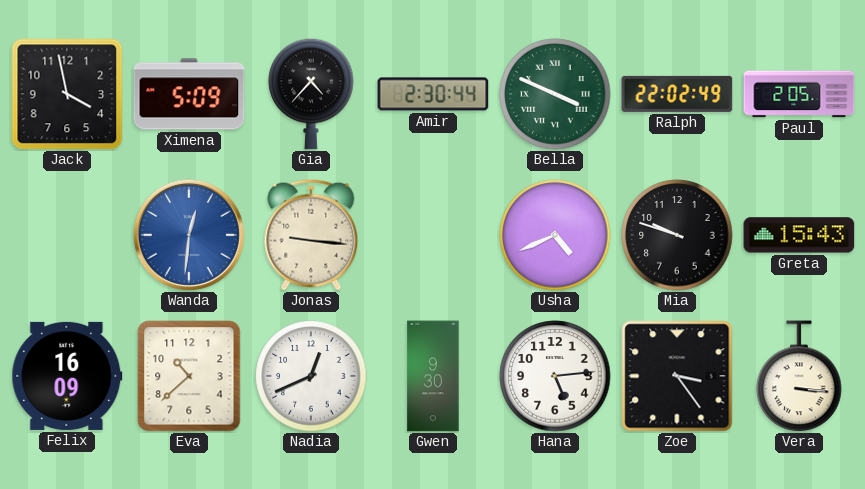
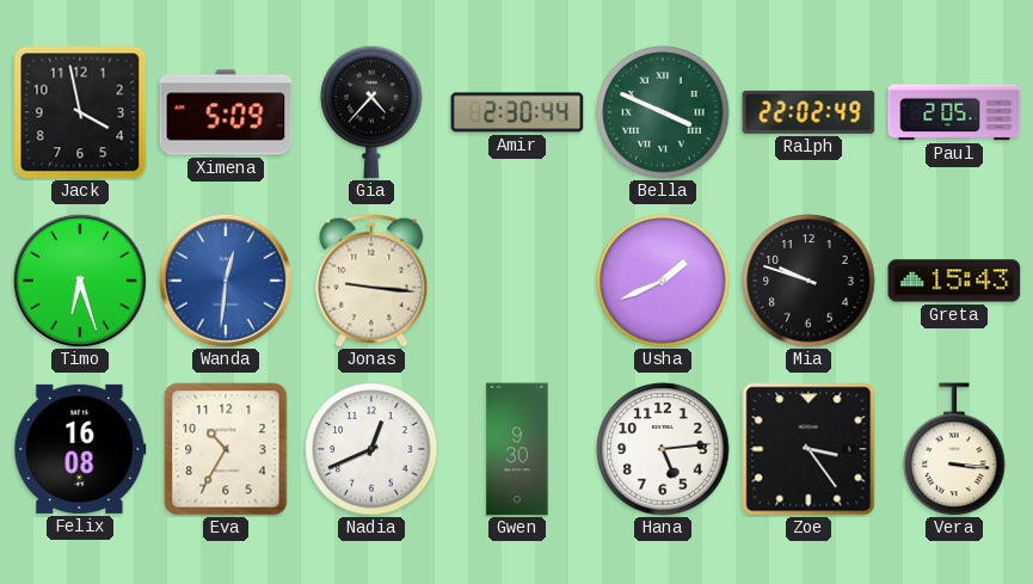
Timo: none -> 6:27 (80, 281)
Usha: 4:41 -> 1:41 (663, 281)
Felix: 16:09 -> 16:08 (80, 449)
Eva: 10:38 -> 10:35 (226, 449)
